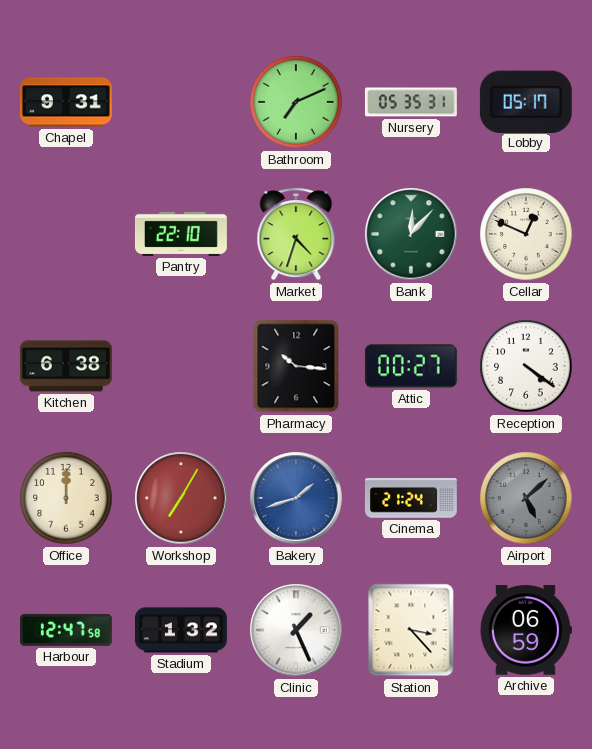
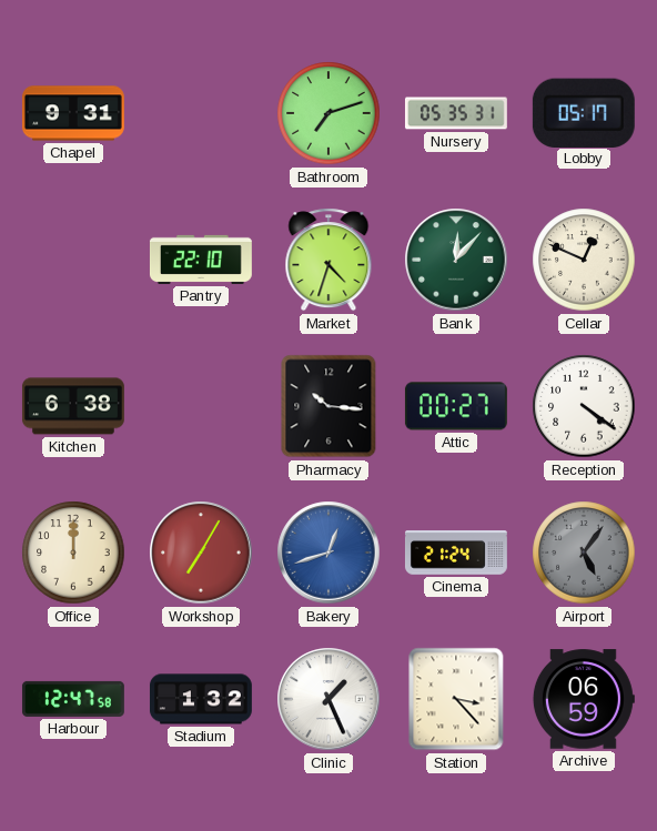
Bathroom: 7:11 -> 7:12 (328, 113)
Bakery: 1:42 -> 12:42 (328, 553)
Airport: 5:08 -> 5:06 (584, 553)
